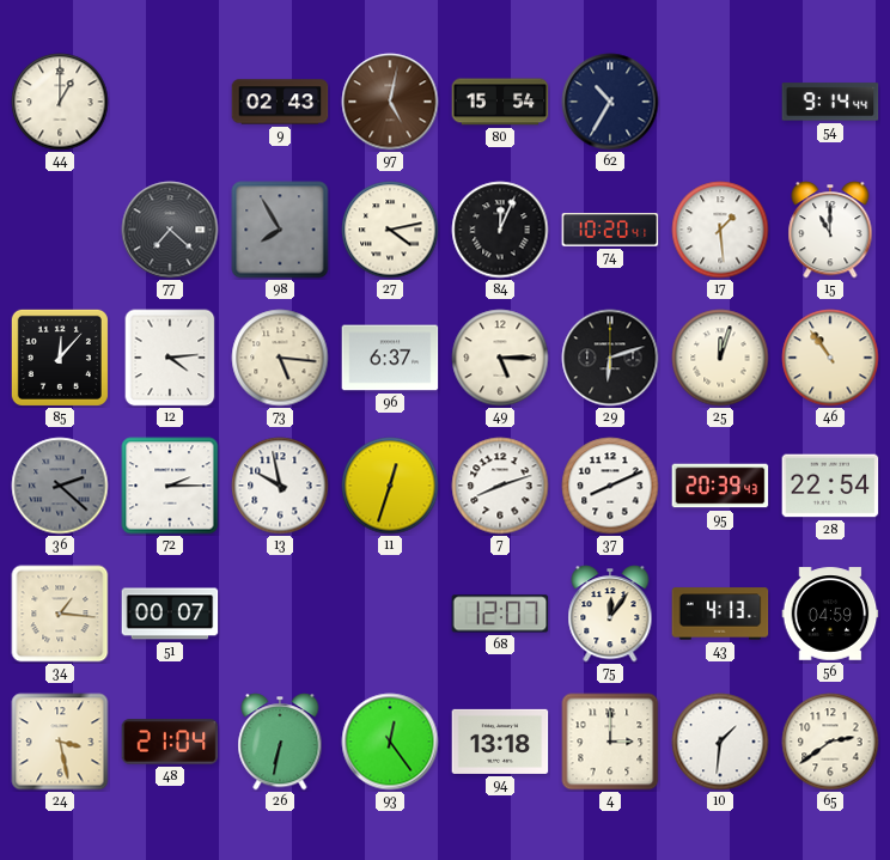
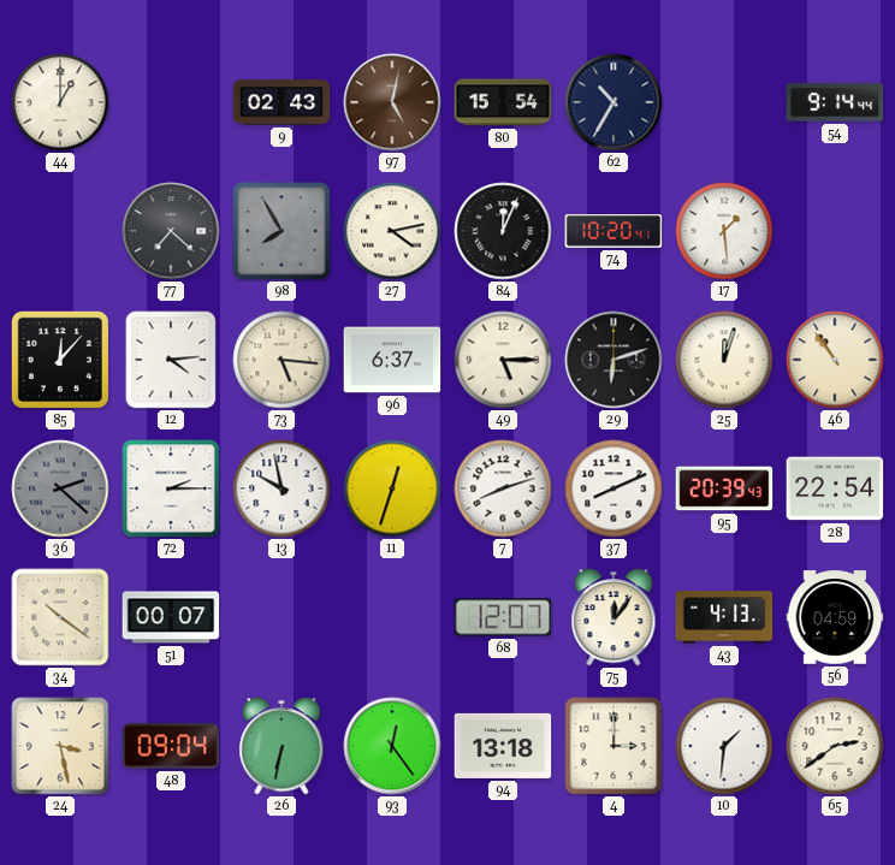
15: 11:00 -> none (830, 230)
34: 1:16 -> 10:21 (60, 617)
48: 21:04 -> 09:04 (171, 746)
